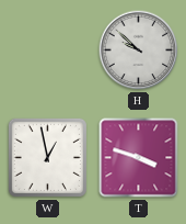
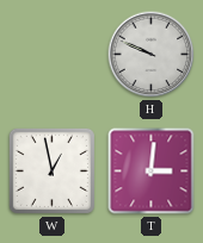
H: 9:52 -> 9:49 (152, 55)
T: 3:48 -> 3:01 (152, 172)
